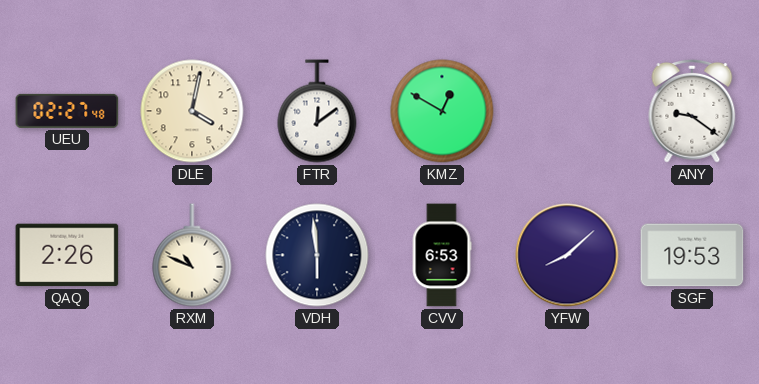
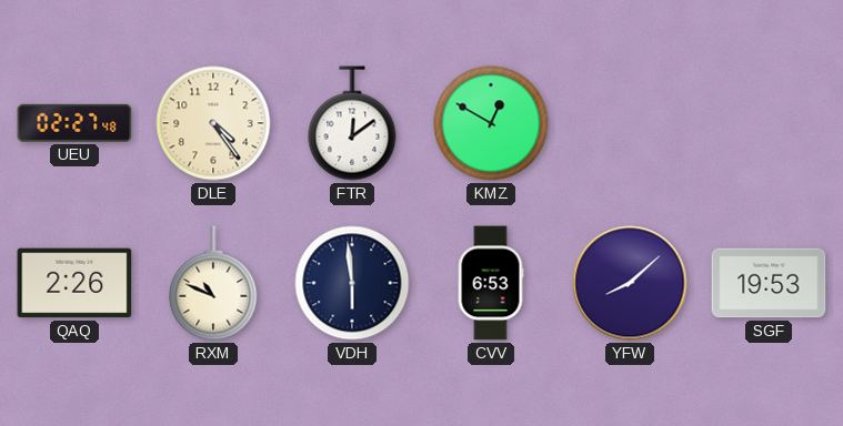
DLE: 4:02 -> 4:24 (213, 123)
ANY: 9:21 -> none (692, 111)
